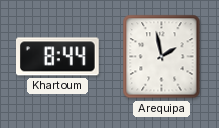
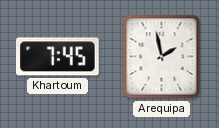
Khartoum: 8:44 -> 7:45 (58, 57)
